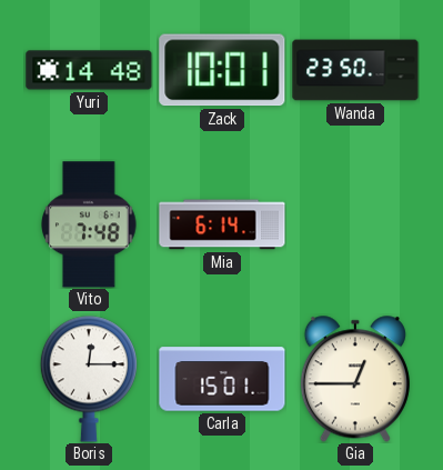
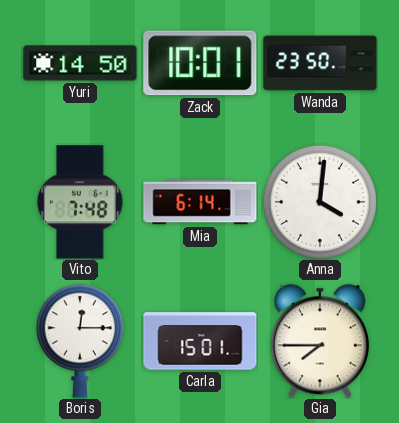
Yuri: 14:48 -> 14:50 (80, 63)
Anna: none -> 4:01 (319, 201)
Gia: 12:45 -> 7:45 (320, 341)
